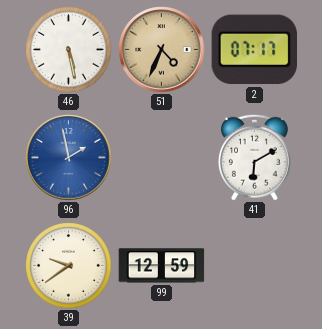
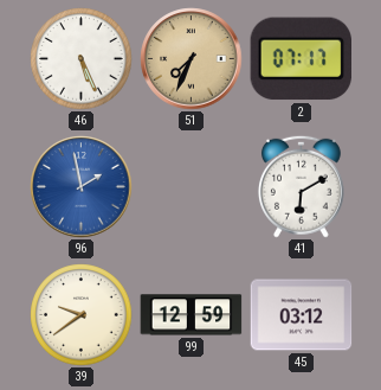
46: 5:28 -> 5:26 (82, 59)
51: 4:34 -> 7:34 (192, 59)
45: none -> 03:12 (302, 315)
